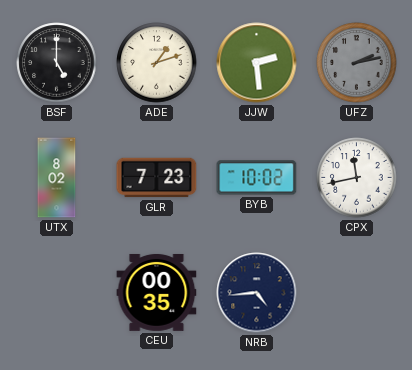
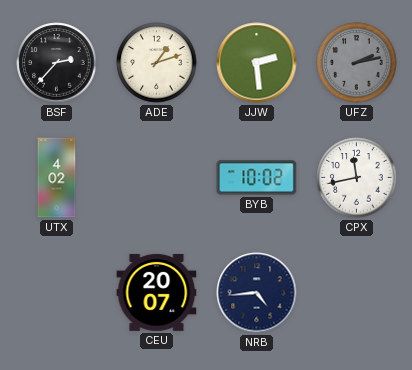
BSF: 5:00 -> 2:37 (57, 63)
UTX: 8:02 -> 4:02 (57, 178)
GLR: 7:23 -> none (157, 178)
CEU: 00:35 -> 20:07 (157, 292)
